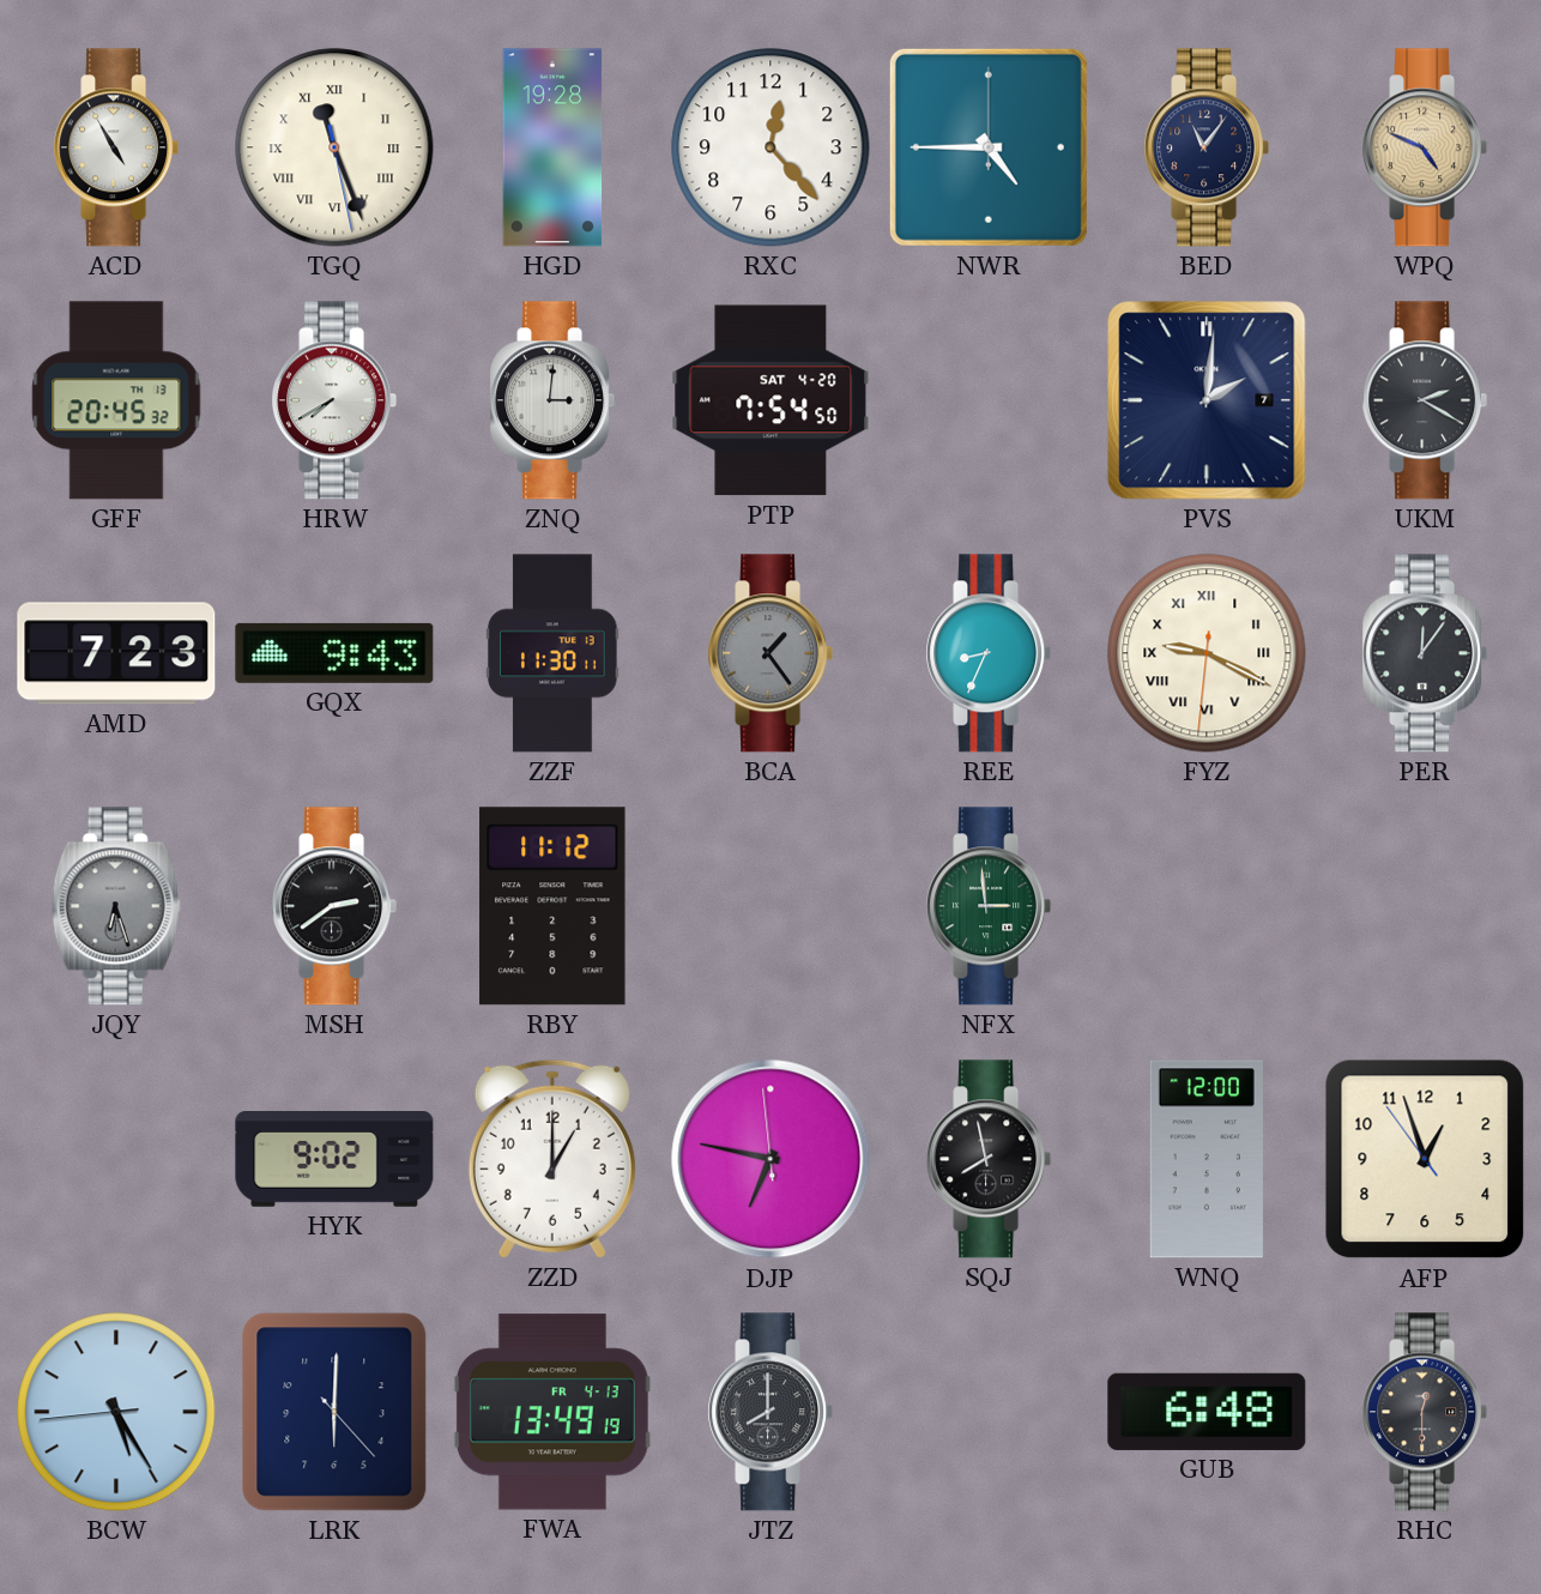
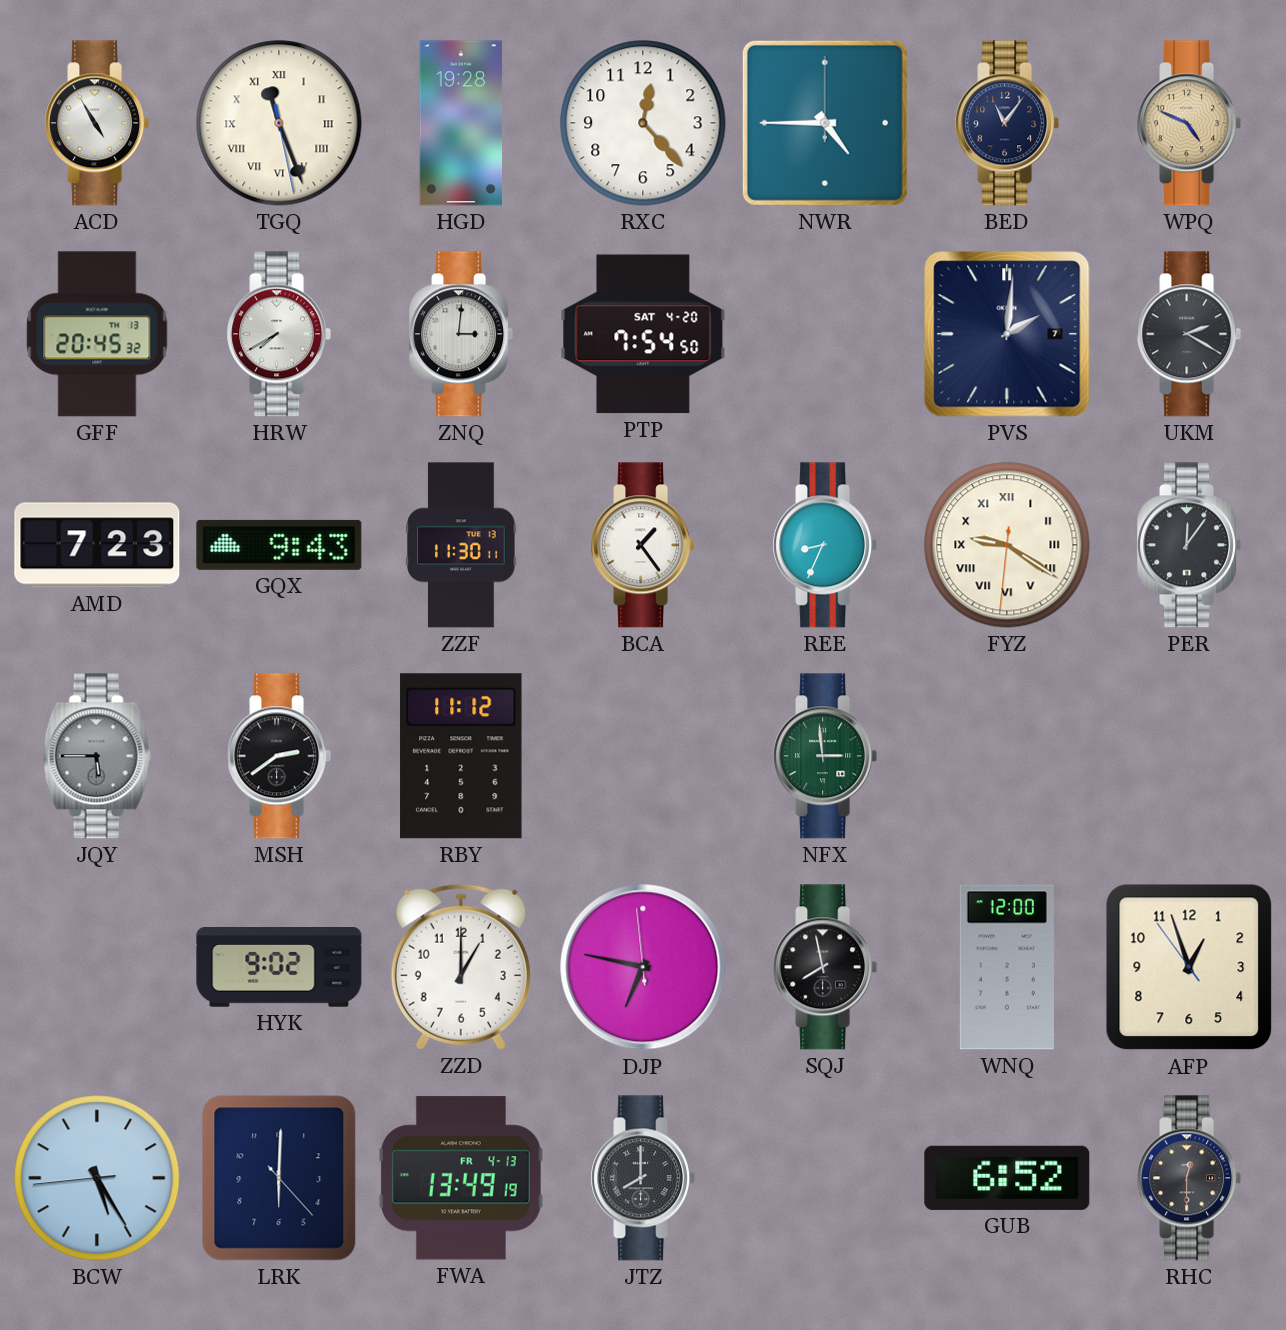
BCA dial: grey -> white (643, 545)
FYZ: 9:19 -> 9:20 (1007, 545)
JQY: 6:27 -> 5:45 (97, 756)
GUB: 6:48 -> 6:52 (1007, 1178)
